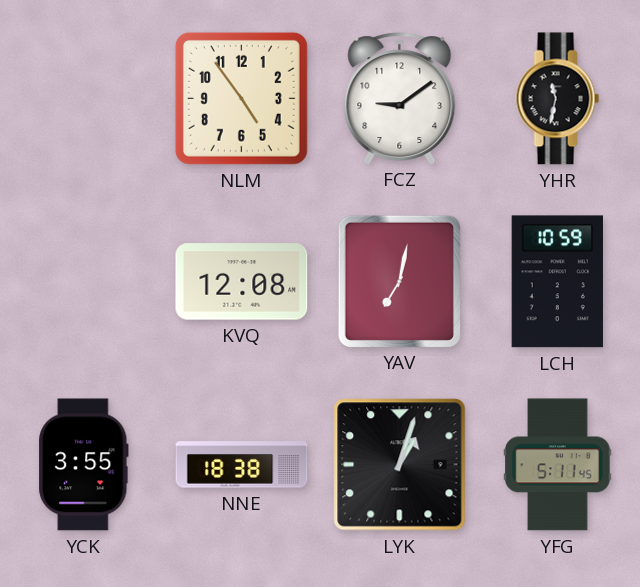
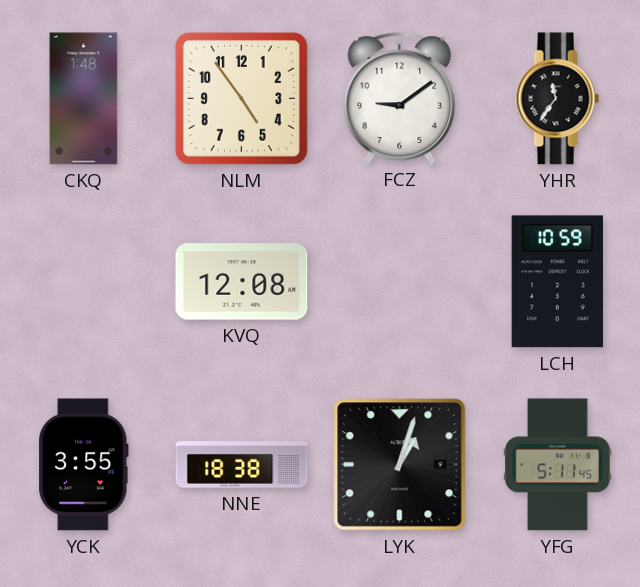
CKQ: none -> 1:48 (84, 99)
YHR: 11:32 -> 11:36 (558, 99)
YAV: 7:02 -> none (399, 281)
